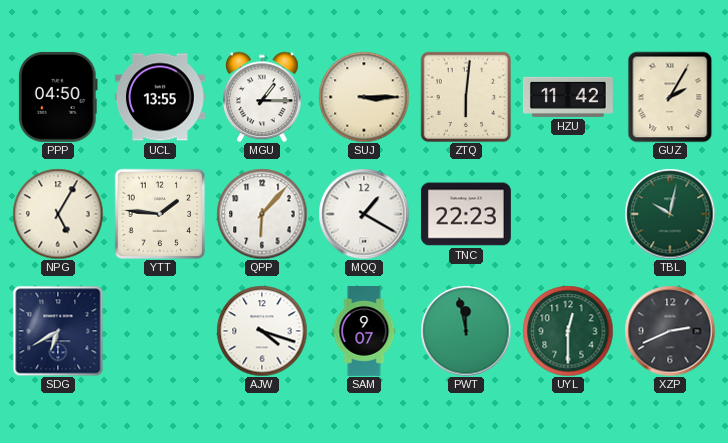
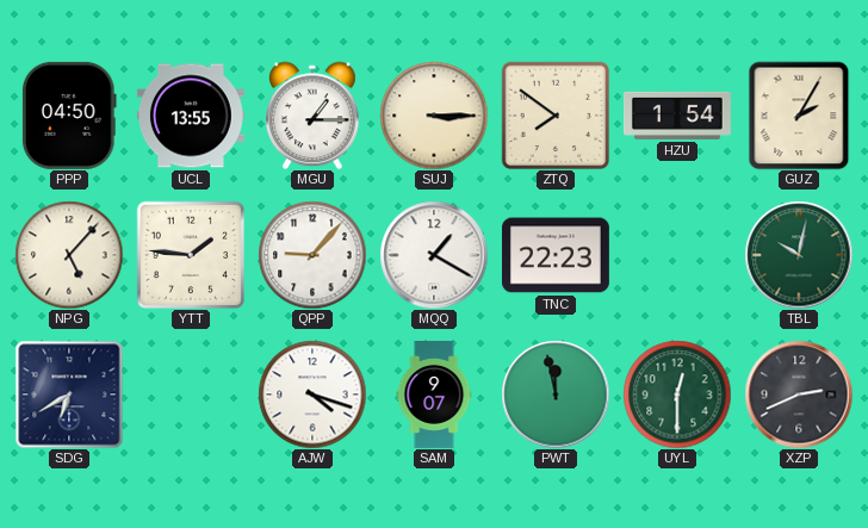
ZTQ: 6:01 -> 7:51 (556, 116)
HZU: 11:42 -> 1:54 (678, 116)
NPG: 5:05 -> 5:07 (69, 255)
QPP: 6:07 -> 9:07 (312, 255)
